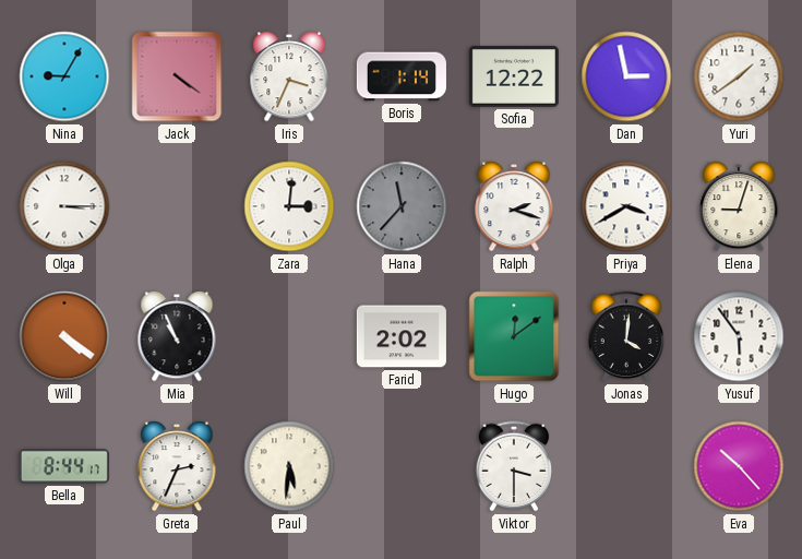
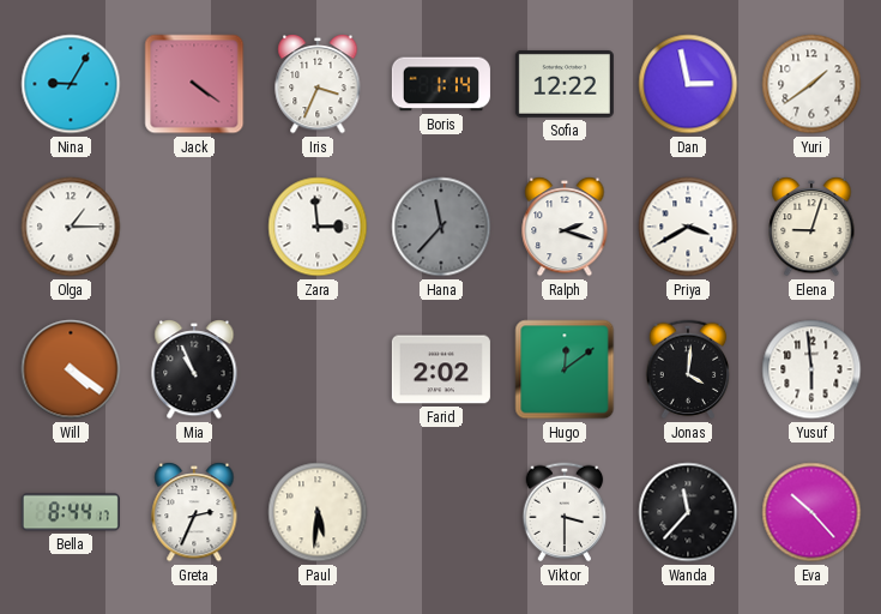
Olga: 3:15 -> 1:15 (71, 227)
Zara: 3:01 -> 2:59 (318, 227)
Yusuf: 5:54 -> 5:59 (811, 369)
Wanda: none -> 11:37 (688, 512)
